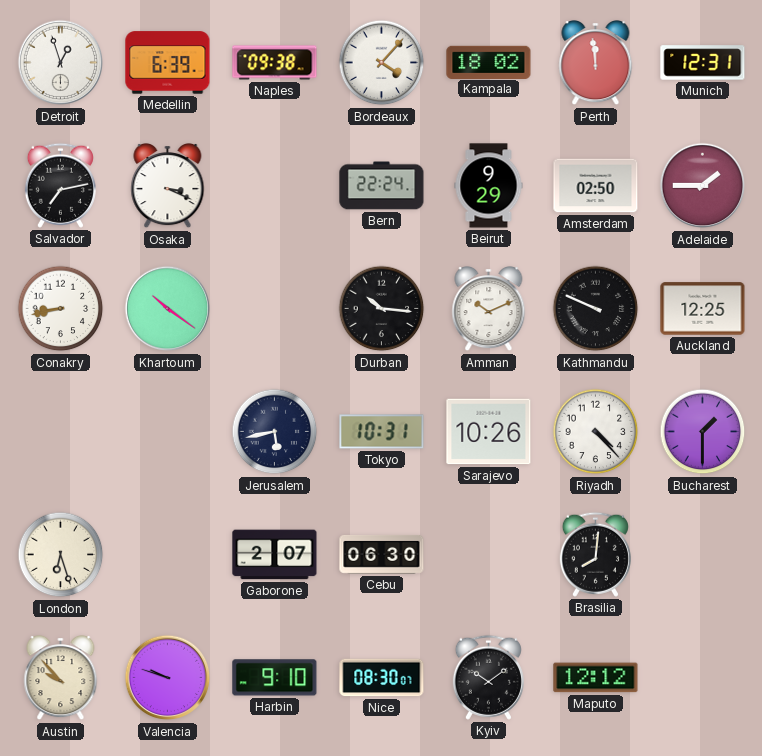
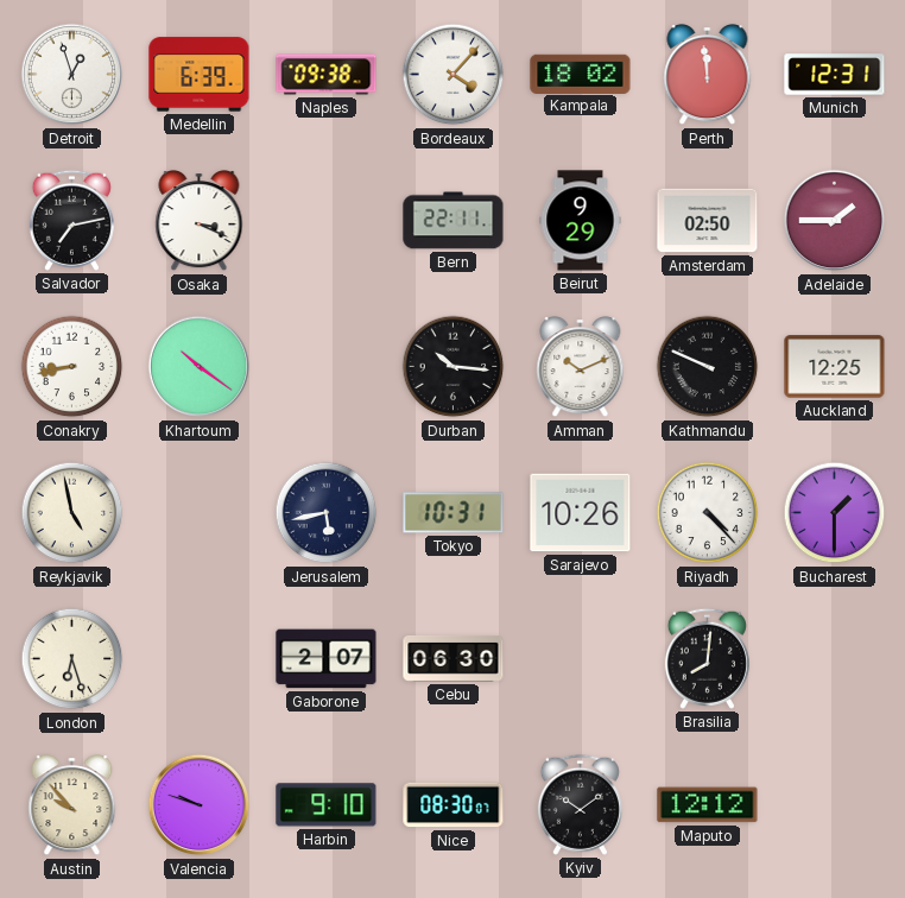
Bern: 22:24 -> 22:11 (454, 221)
Reykjavik: none -> 4:58 (72, 513)
